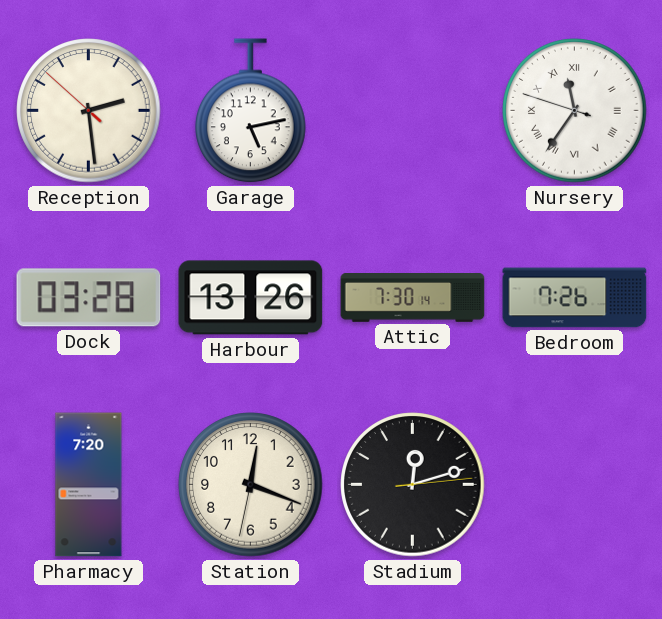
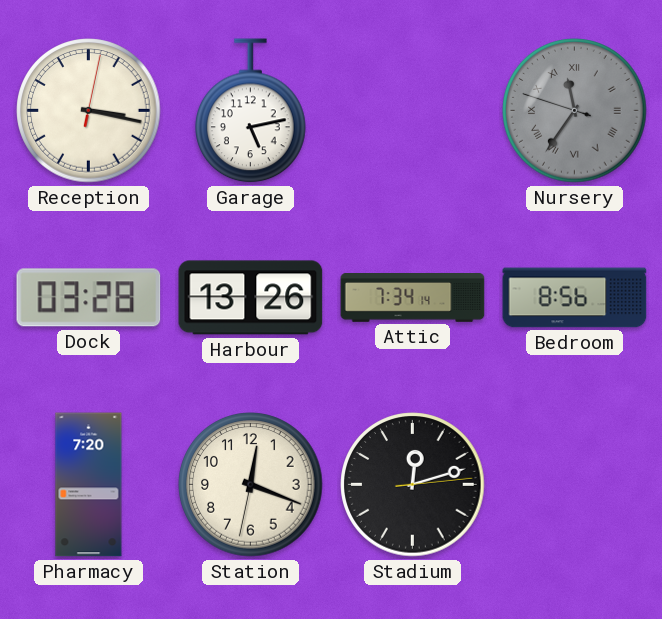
Reception: 2:28 -> 3:17 (89, 111)
Nursery dial: white -> grey (575, 111)
Attic: 7:30 -> 7:34 (413, 298)
Bedroom: 7:26 -> 8:56 (575, 298)
